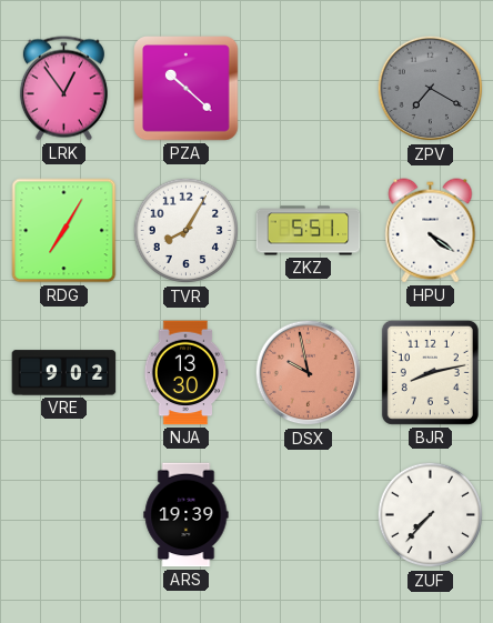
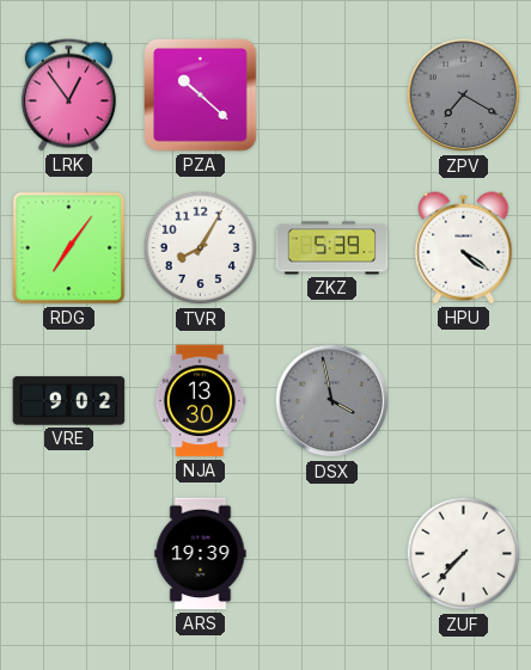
RDG: 7:05 -> 7:06 (69, 248)
ZKZ: 5:51 -> 5:39 (332, 248)
DSX: 9:58 -> 3:58 (332, 401)
DSX dial: salmon -> grey (332, 401)
BJR: 8:13 -> none (430, 372)
